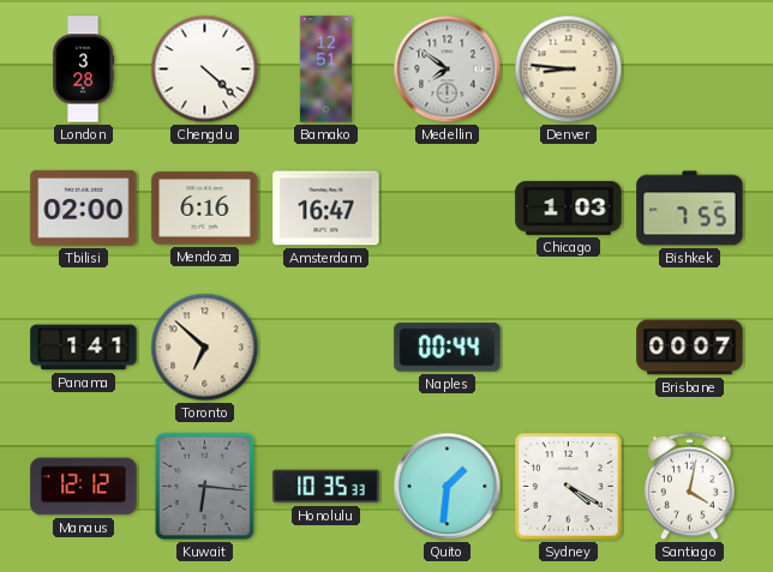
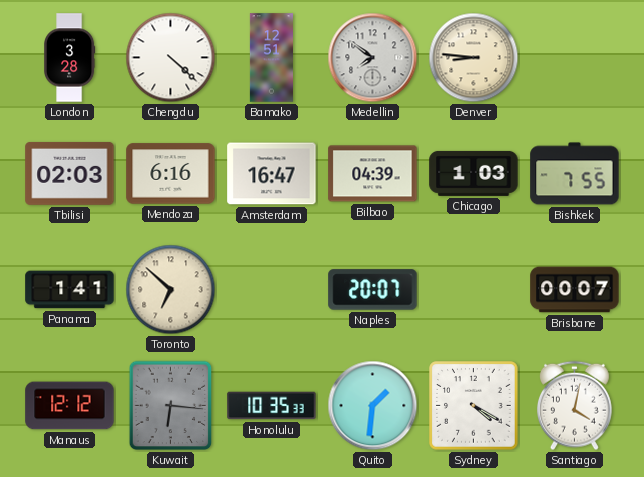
Tbilisi: 02:00 -> 02:03 (70, 173)
Bilbao: none -> 04:39 (373, 174)
Naples: 00:44 -> 20:07 (373, 290)
